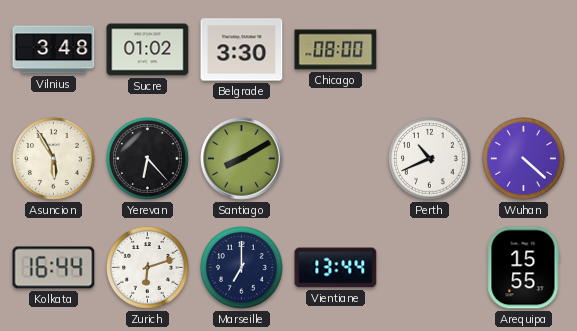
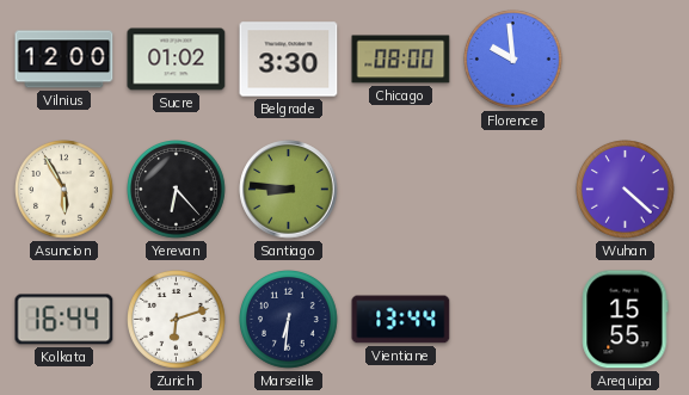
Vilnius: 3:48 -> 12:00 (64, 60)
Florence: none -> 9:59 (513, 60)
Santiago: 8:10 -> 8:46 (289, 190)
Perth: 10:41 -> none (430, 159)
Marseille: 7:00 -> 6:31 (289, 320)
